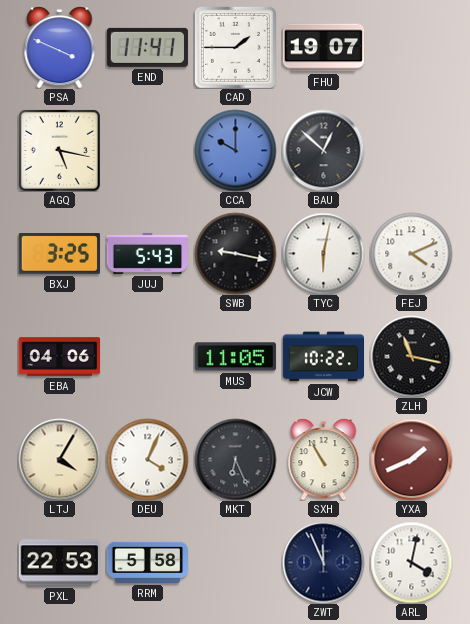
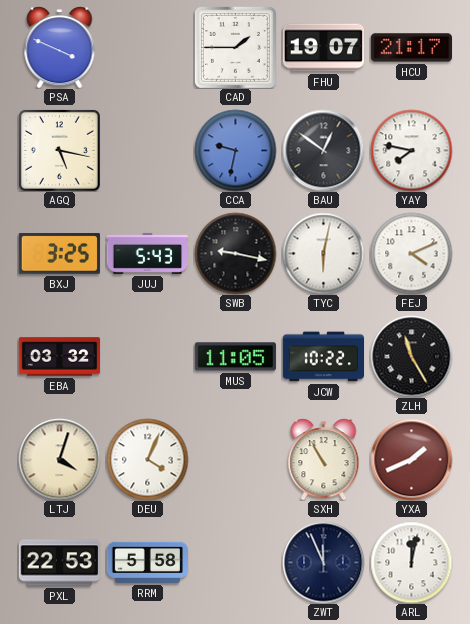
END: 11:41 -> none (147, 47)
HCU: none -> 21:17 (411, 48)
CCA: 10:00 -> 9:32 (235, 150)
BAU: 12:52 -> 12:51 (323, 150)
YAY: none -> 7:47 (411, 150)
EBA: 04:06 -> 03:32 (59, 357)
ZLH: 11:17 -> 11:25 (411, 356)
LTJ: 4:05 -> 4:03 (59, 459)
MKT: 6:26 -> none (235, 459)
ARL: 4:02 -> 12:02 (411, 562)
